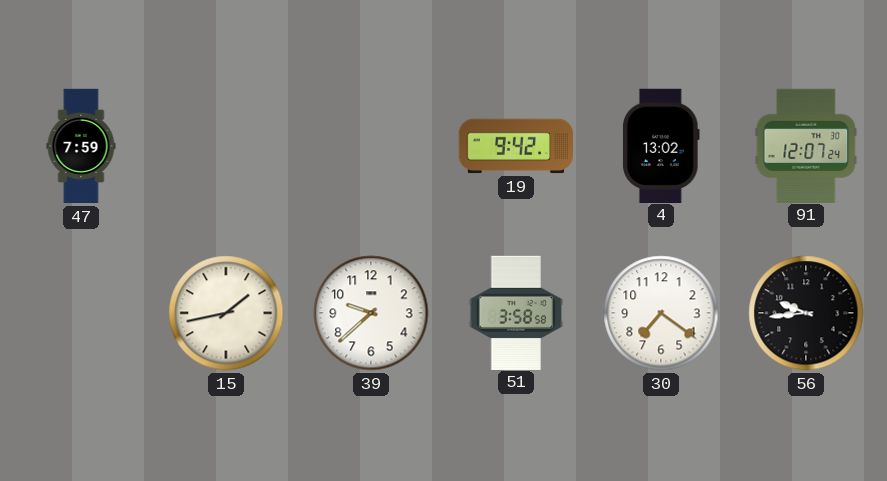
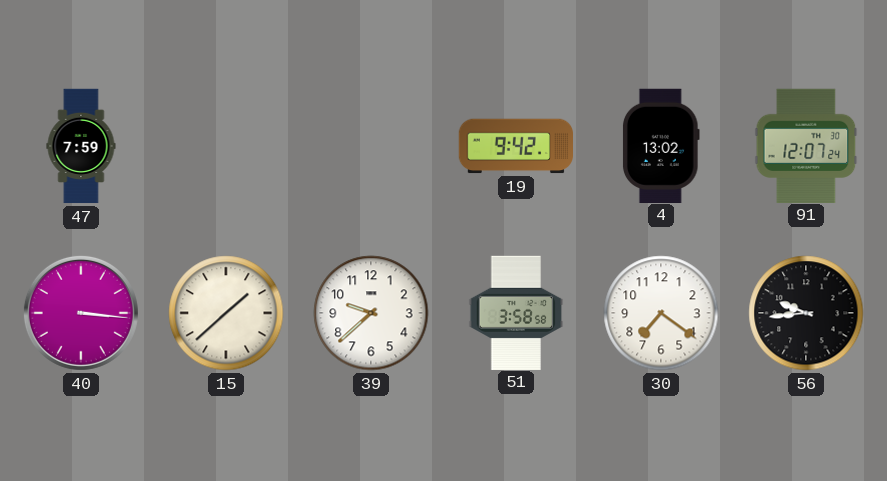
40: none -> 3:16 (81, 313)
15: 1:43 -> 1:38 (226, 313)
